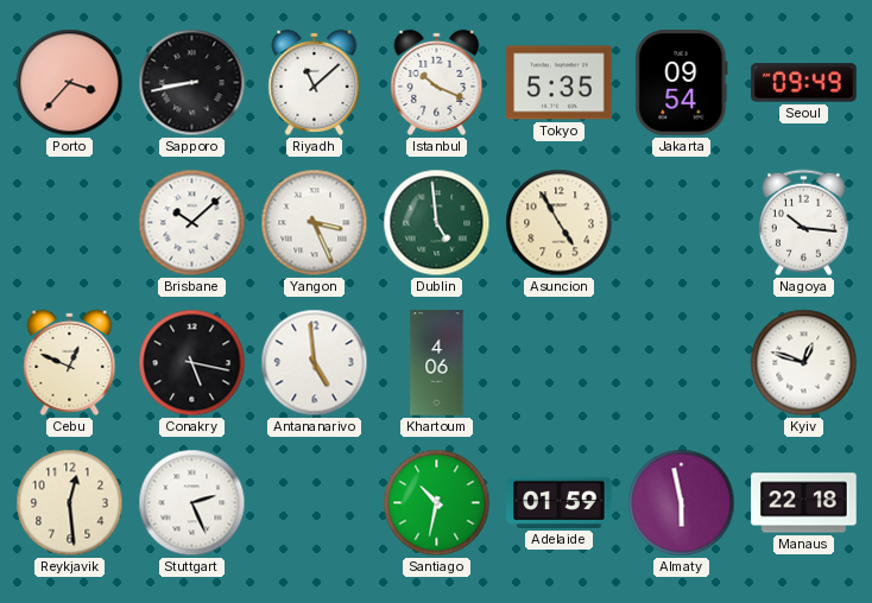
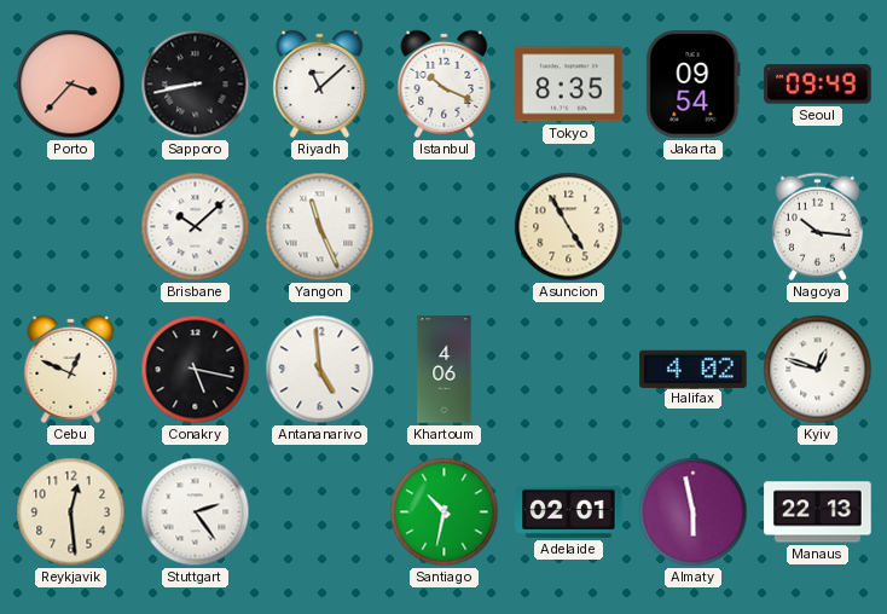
Tokyo: 5:35 -> 8:35 (569, 85)
Yangon: 3:26 -> 11:26 (320, 227)
Dublin: 4:59 -> none (437, 223)
Halifax: none -> 4:02 (694, 369)
Stuttgart: 2:26 -> 2:24 (196, 512)
Adelaide: 01:59 -> 02:01 (569, 511)
Manaus: 22:18 -> 22:13 (818, 512)
